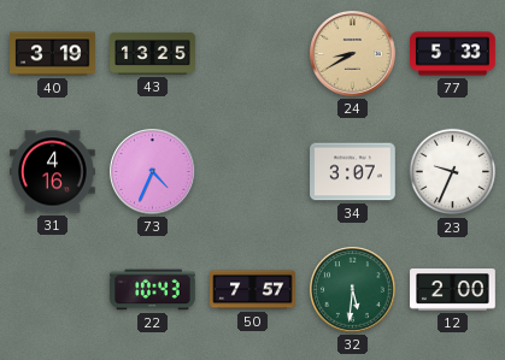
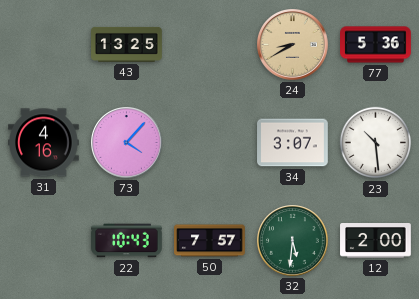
40: 3:19 -> none (53, 54)
77: 5:33 -> 5:36 (376, 45)
73: 4:34 -> 4:07 (127, 143)
23: 9:34 -> 10:29 (376, 143)
